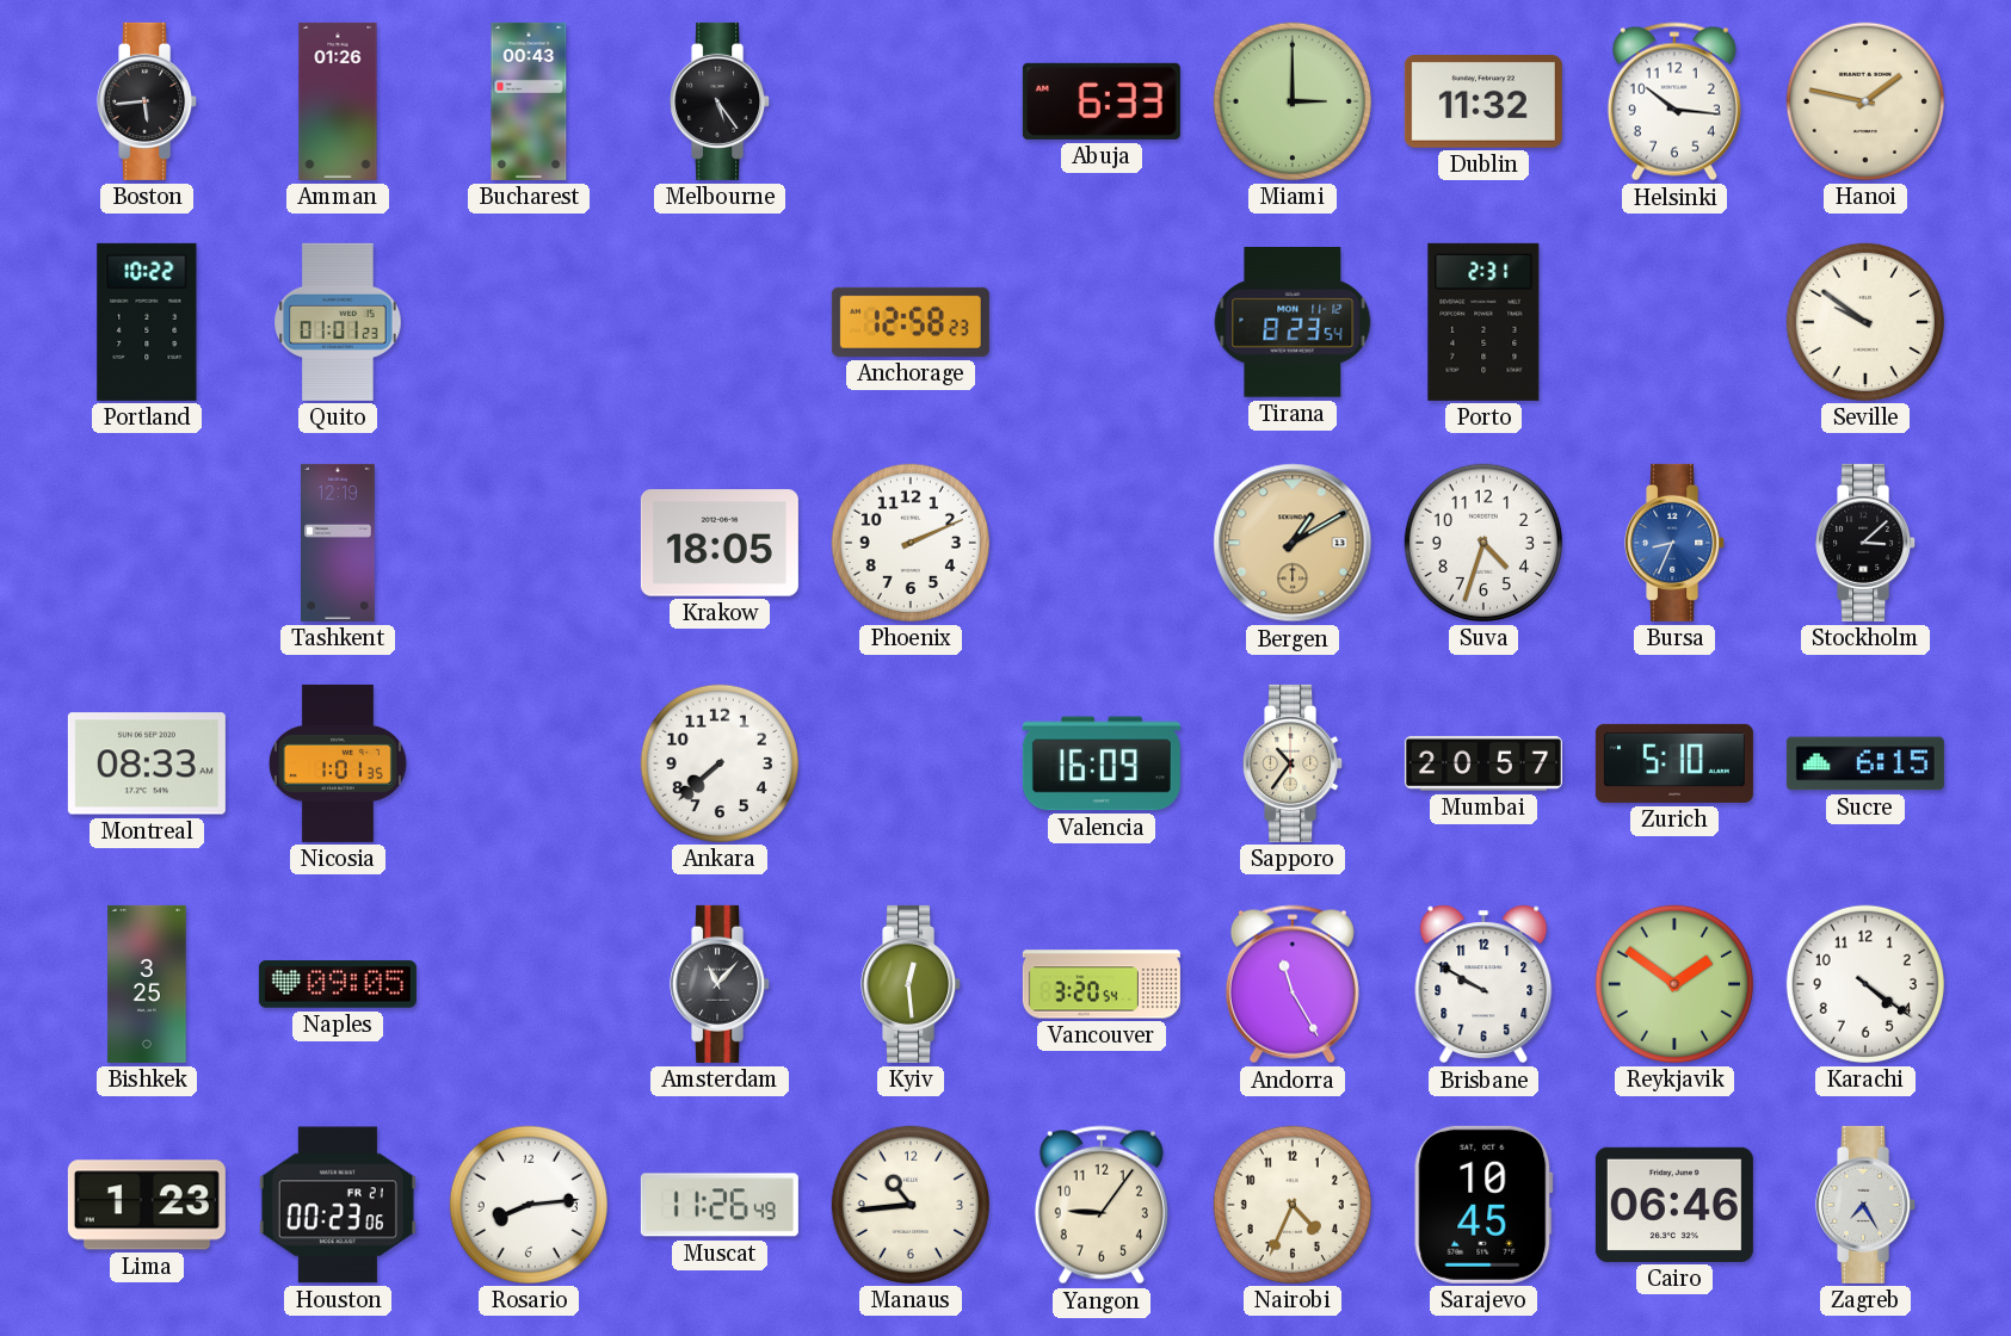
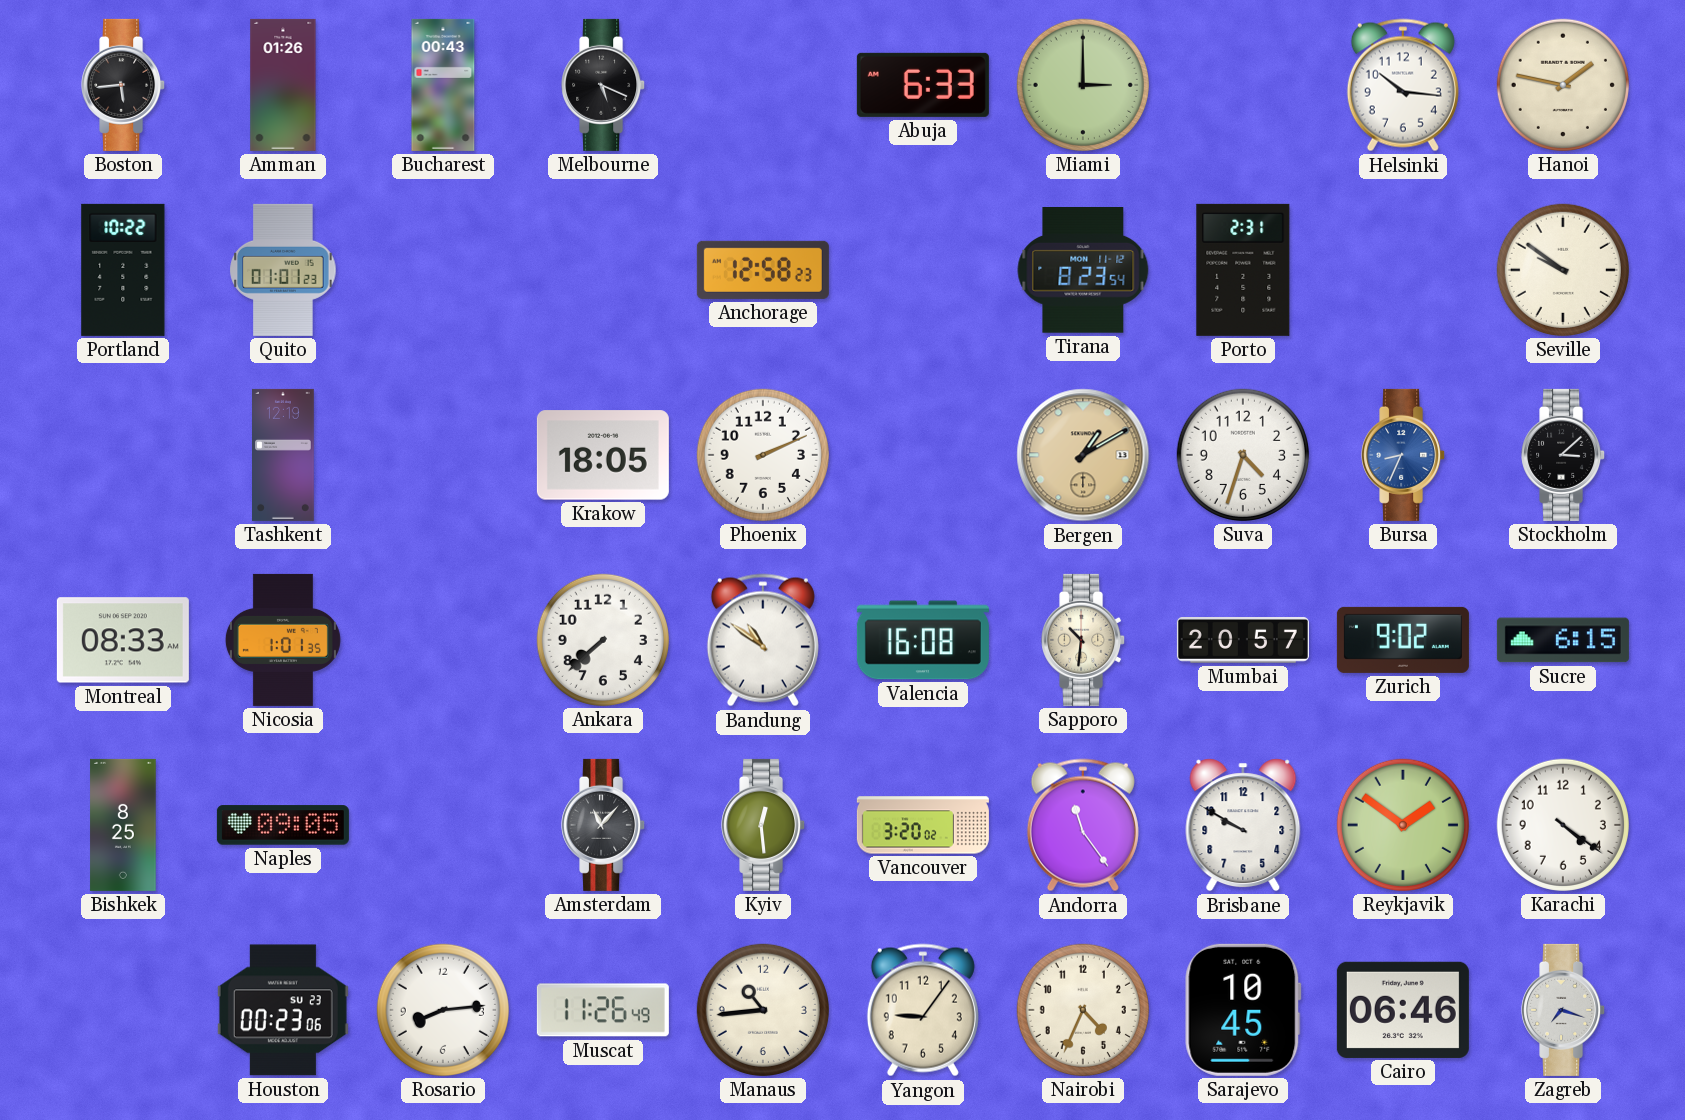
Melbourne: 5:24 -> 5:19 (604, 85)
Dublin: 11:32 -> none (1483, 103)
Bandung: none -> 10:51 (763, 640)
Valencia: 16:09 -> 16:08 (923, 640)
Sapporo: 10:36 -> 10:31 (1084, 640)
Zurich: 5:10 -> 9:02 (1403, 640)
Bishkek: 3:25 -> 8:25 (123, 825)
Vancouver: 3:20:54 -> 3:20:02 (923, 825)
Andorra: 11:25 -> 11:24 (1083, 825)
Lima: 1:23 -> none (147, 1205)
Houston date: FR 21 -> SU 23 (283, 1010)
Zagreb: 7:25 -> 7:18 (1564, 1010)
